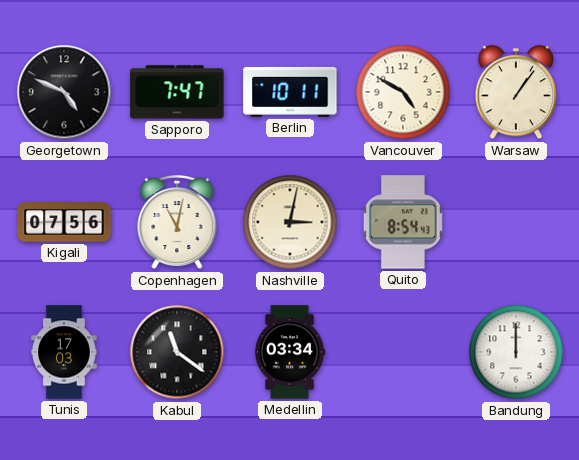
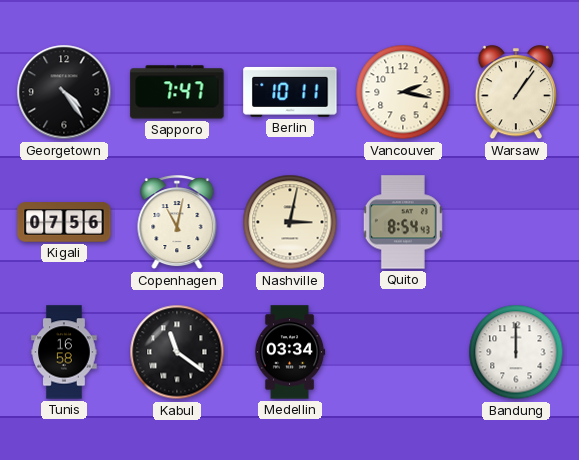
Georgetown: 4:49 -> 4:24 (64, 92)
Vancouver: 4:50 -> 2:17 (403, 92)
Tunis: 17:03 -> 16:58 (64, 352)
